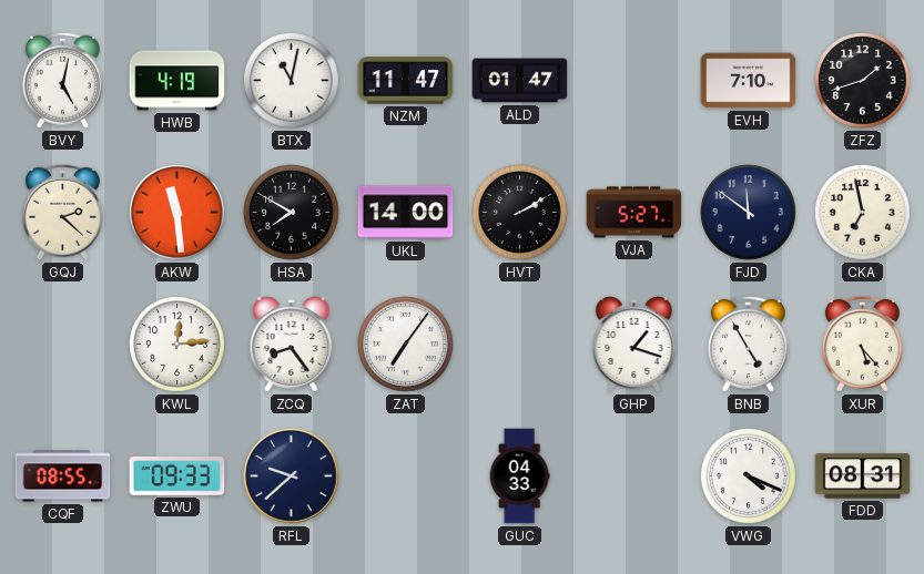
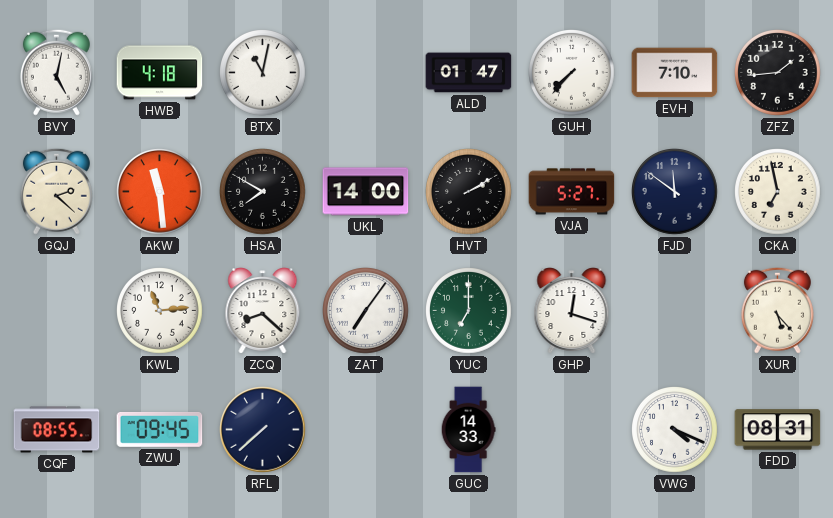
HWB: 4:19 -> 4:18 (160, 73)
NZM: 11:47 -> none (406, 81)
GUH: none -> 7:37 (572, 73)
ZFZ: 1:42 -> 1:44 (778, 73)
KWL: 12:14 -> 11:14 (160, 311)
ZCQ: 8:24 -> 8:22 (263, 311)
YUC: none -> 7:00 (469, 311)
GHP: 1:18 -> 12:18 (572, 311)
BNB: 4:55 -> none (748, 344)
ZWU: 09:33 -> 09:45 (160, 429)
RFL: 9:38 -> 7:38 (263, 430)
GUC: 04:33 -> 14:33 (468, 430)
